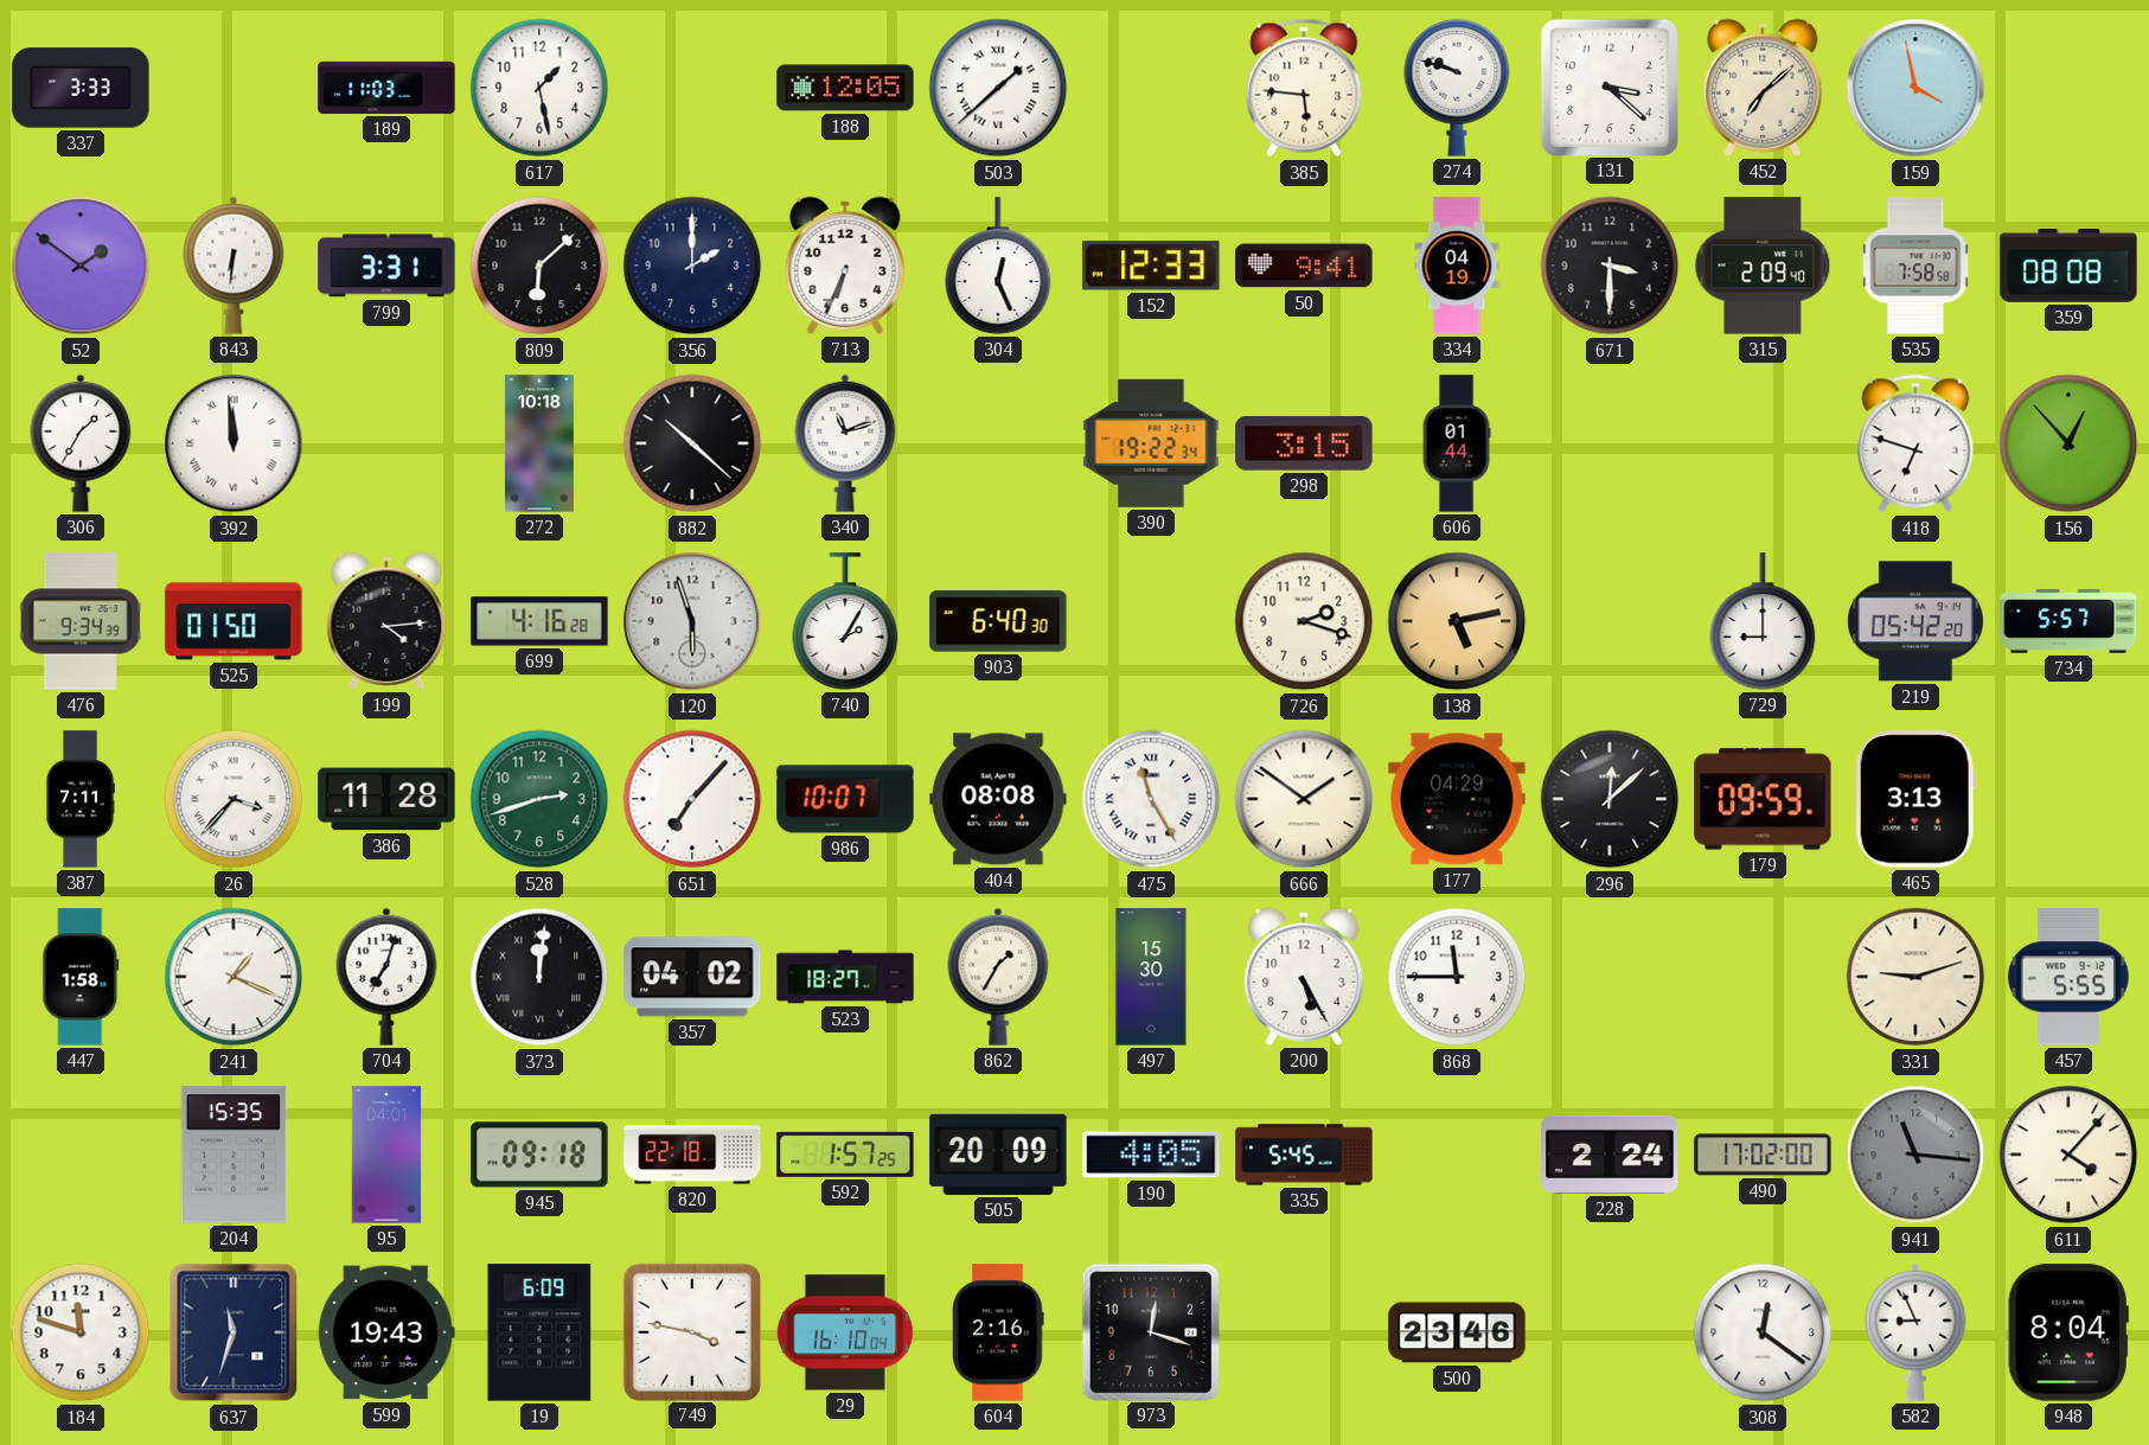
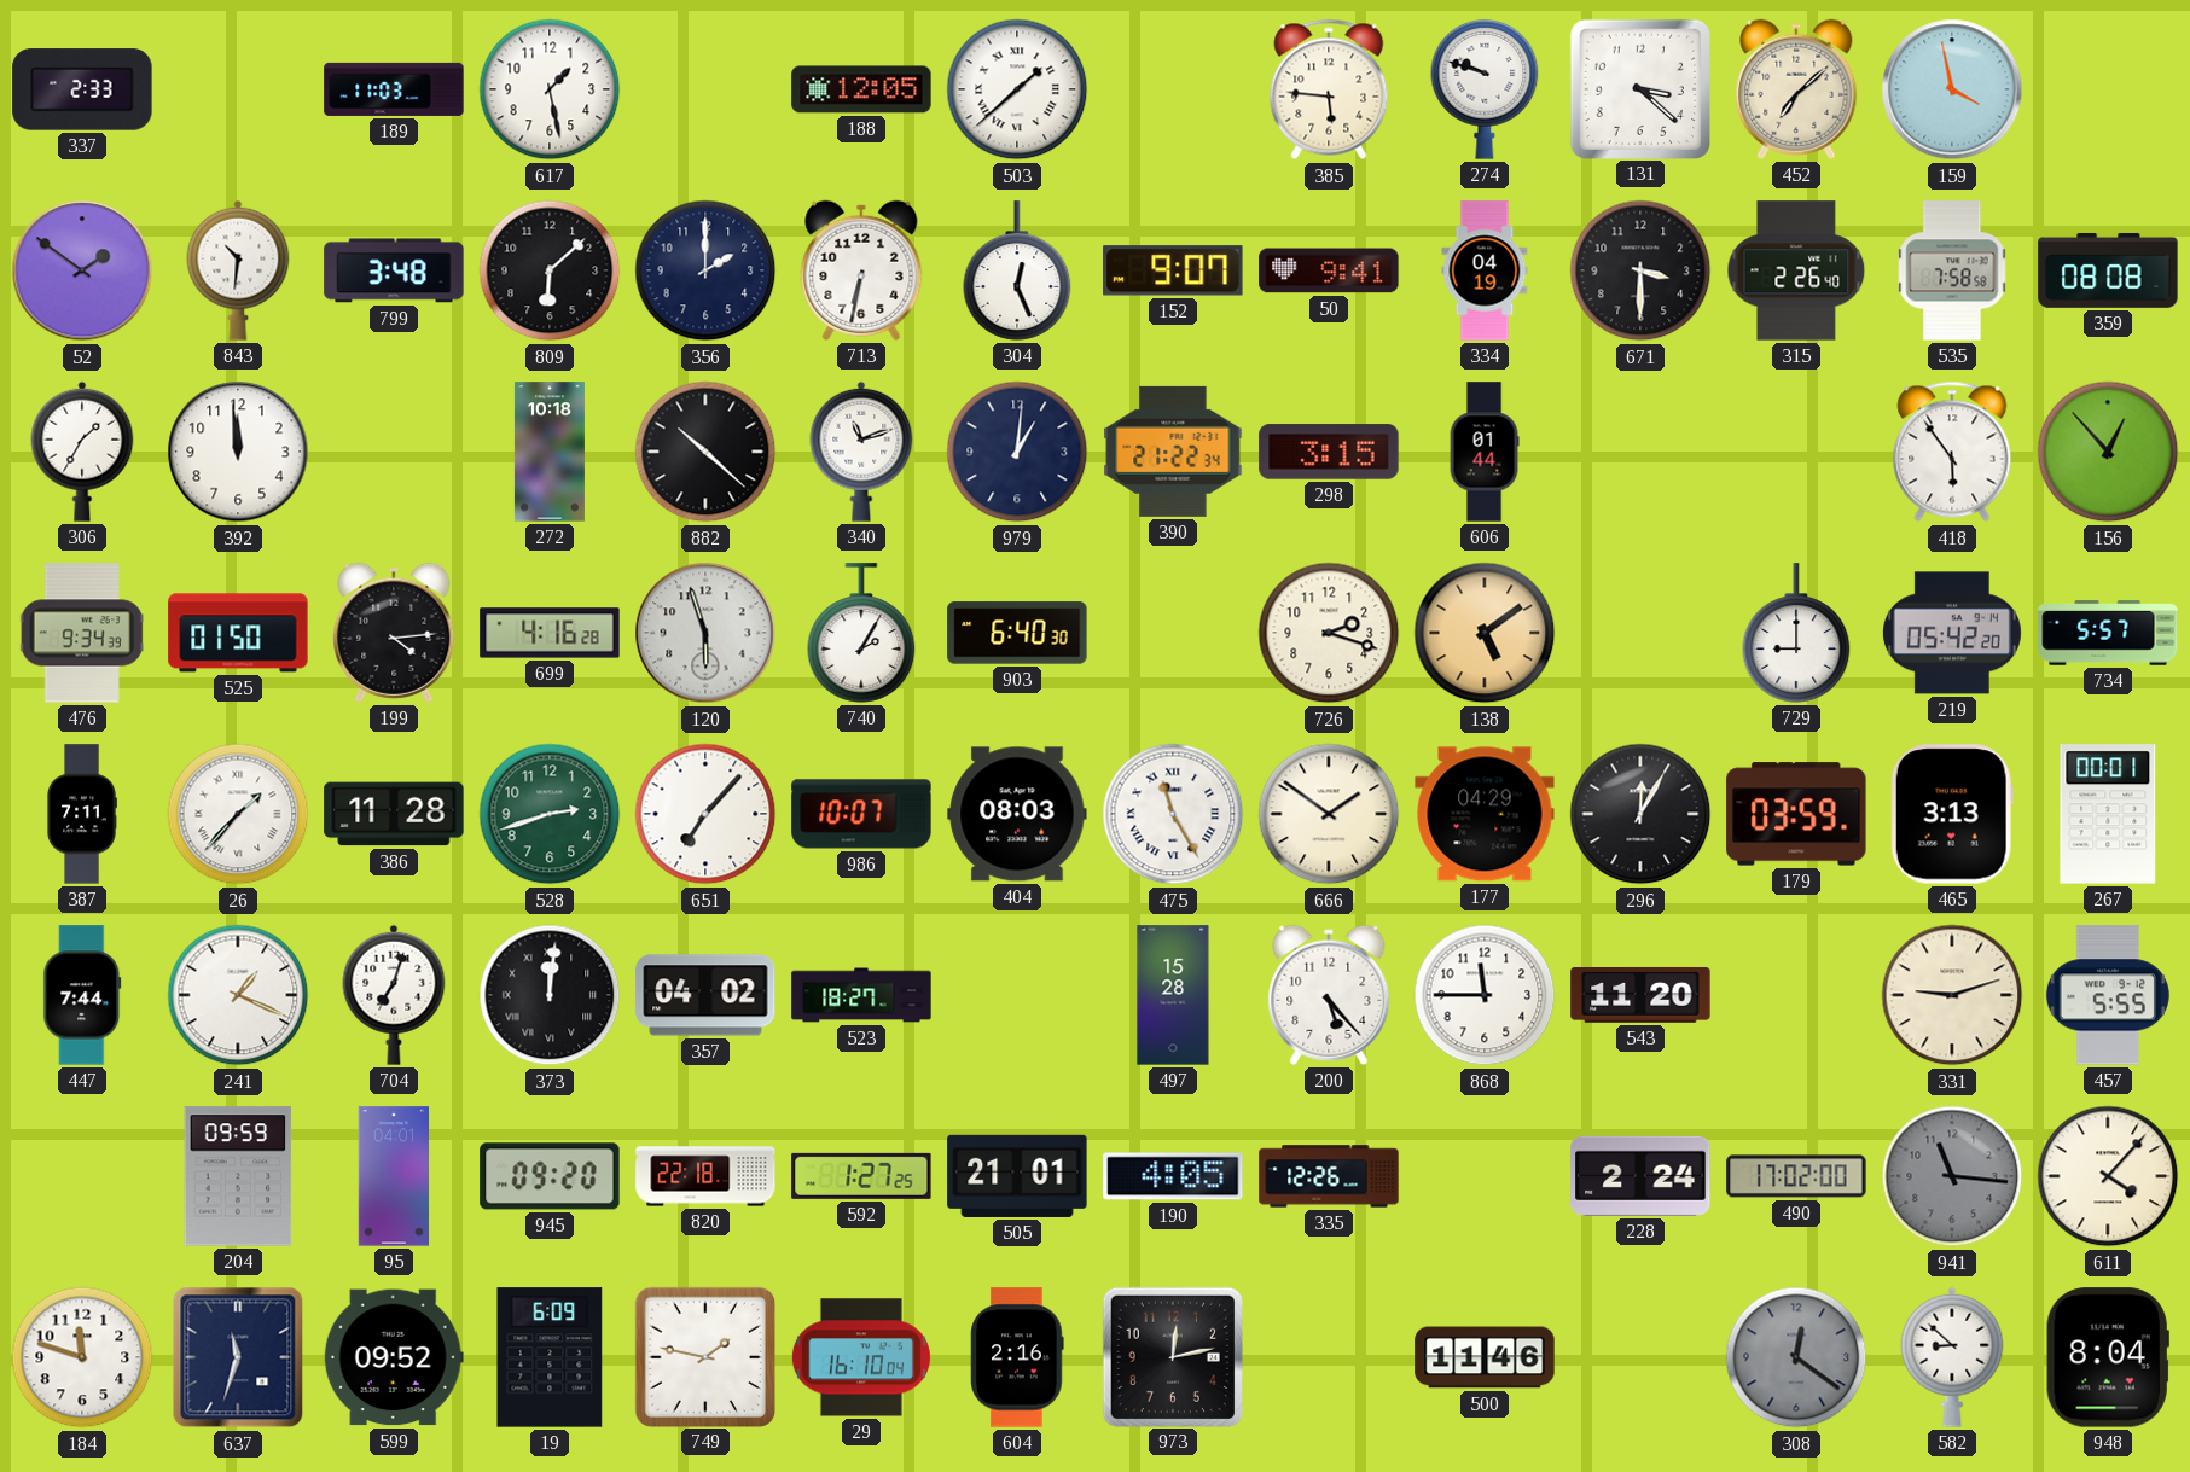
337: 3:33 -> 2:33 (82, 89)
843: 6:31 -> 10:31 (238, 270)
799: 3:31 -> 3:48 (394, 270)
713: 6:34 -> 6:32 (861, 270)
152: 12:33 -> 9:07 (1173, 270)
315: 2:09 -> 2:26 (1796, 270)
392 numerals: Roman -> Arabic (238, 452)
979: none -> 1:01 (1017, 452)
390: 19:22 -> 21:22 (1173, 452)
418: 6:48 -> 5:54 (1952, 452)
138: 5:13 -> 5:09 (1485, 633)
26: 3:37 -> 1:37 (238, 814)
404: 08:08 -> 08:03 (1017, 814)
296: 12:08 -> 12:05 (1640, 814)
179: 09:59 -> 03:59 (1796, 814)
267: none -> 00:01 (2108, 814)
447: 1:58 -> 7:44 (82, 995)
862: 1:35 -> none (998, 977)
497: 15:30 -> 15:28 (1173, 995)
200: 5:25 -> 5:23 (1329, 995)
543: none -> 11:20 (1640, 995)
204: 15:35 -> 09:59 (238, 1176)
945: 09:18 -> 09:20 (550, 1176)
592: 1:57 -> 1:27 (861, 1176)
505: 20:09 -> 21:01 (1017, 1176)
335: 5:45 -> 12:26 (1329, 1176)
599: 19:43 -> 09:52 (394, 1357)
749: 3:47 -> 1:47 (704, 1356)
973: 12:18 -> 12:13 (1172, 1356)
500: 23:46 -> 11:46 (1485, 1357)
308 dial: white -> grey (1796, 1357)
582: 8:56 -> 8:52 (1952, 1357)
